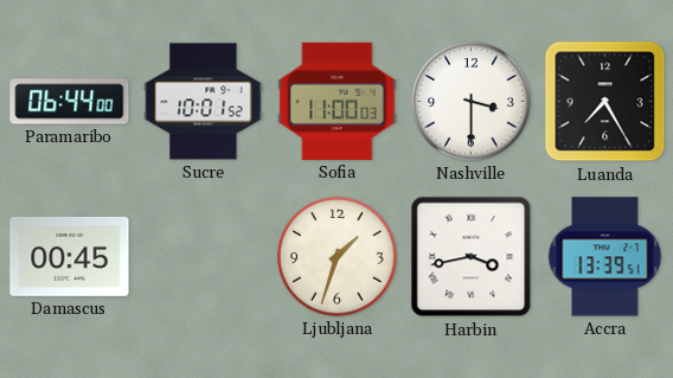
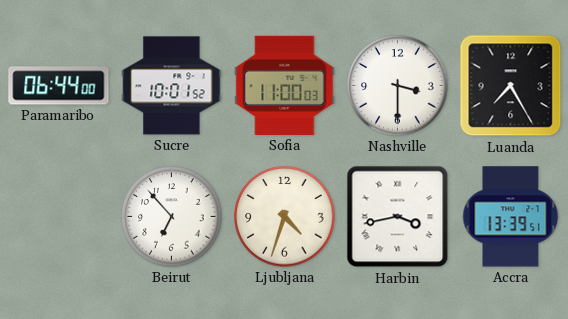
Damascus: 00:45 -> none (70, 256)
Beirut: none -> 6:53 (172, 217)
Ljubljana: 1:33 -> 4:33 (285, 217)
